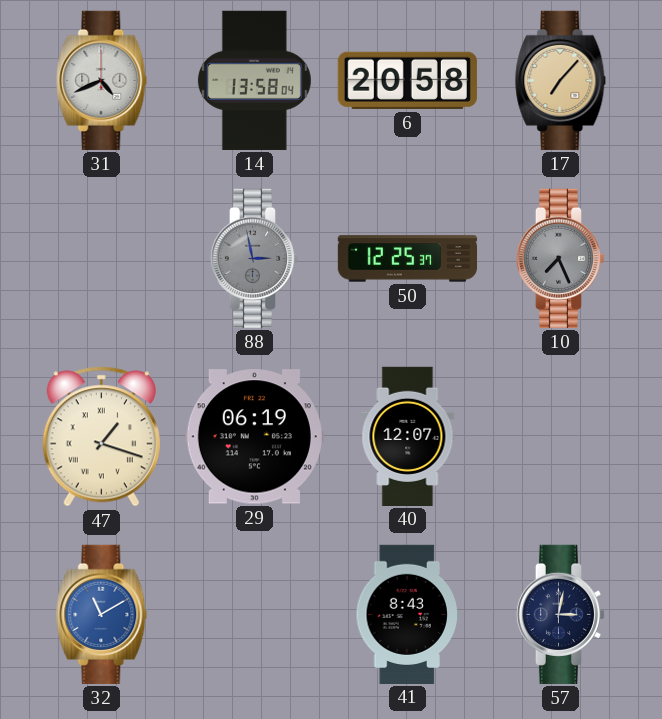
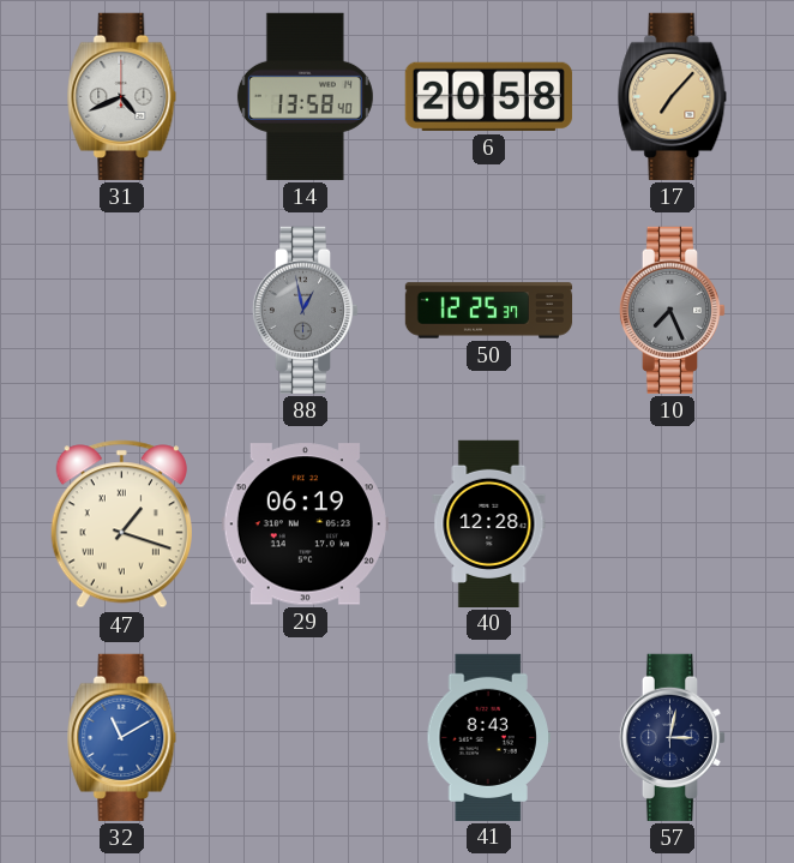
14: 13:58:04 -> 13:58:40 (305, 96)
88: 2:58 -> 12:58 (306, 310)
40: 12:07 -> 12:28 (489, 523)
